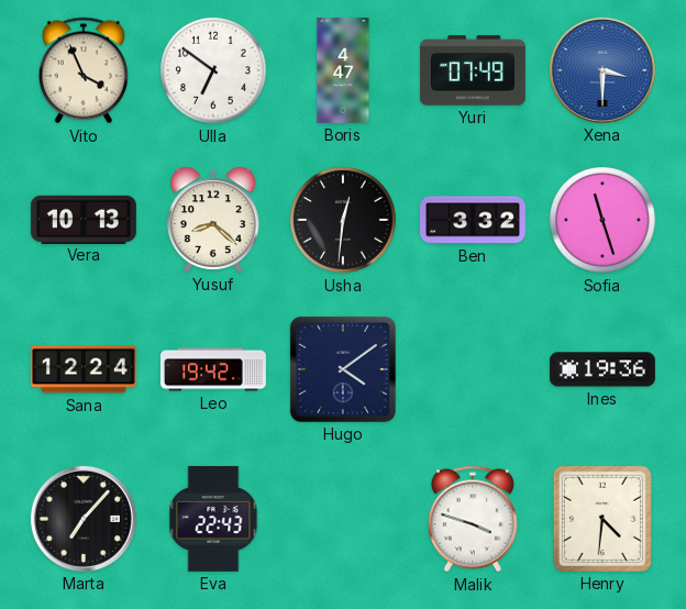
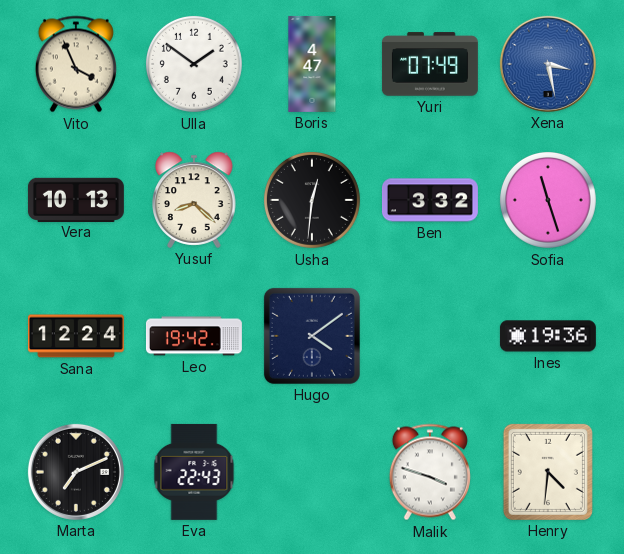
Ulla: 6:51 -> 1:51 (194, 64)
Xena: 3:30 -> 3:28 (548, 64)
Marta: 7:07 -> 7:11 (76, 472)
